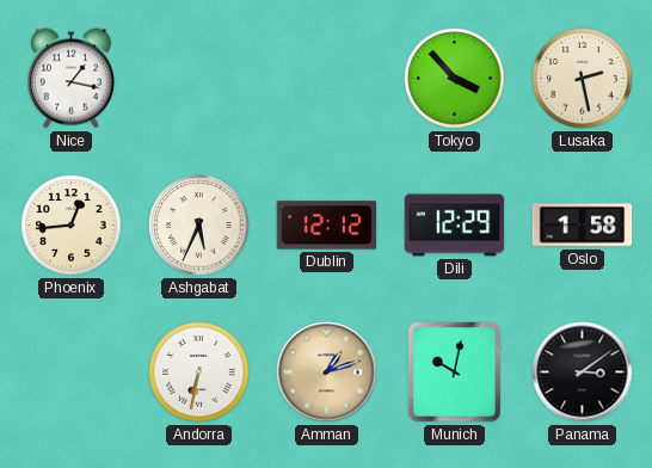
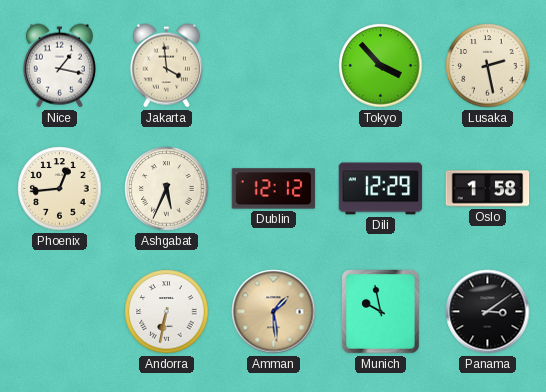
Jakarta: none -> 3:59 (166, 66)
Amman: 1:12 -> 1:29 (274, 312)
Munich: 10:02 -> 9:58 (381, 312)
